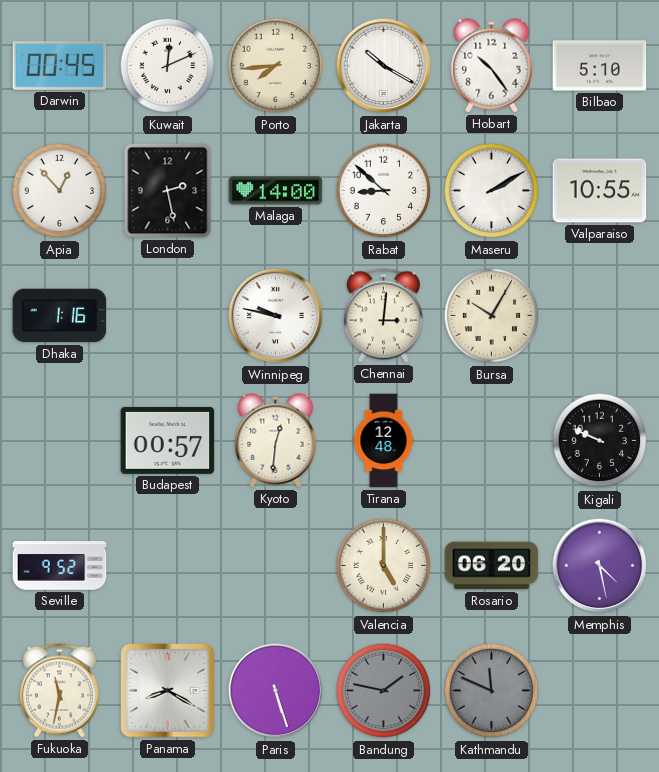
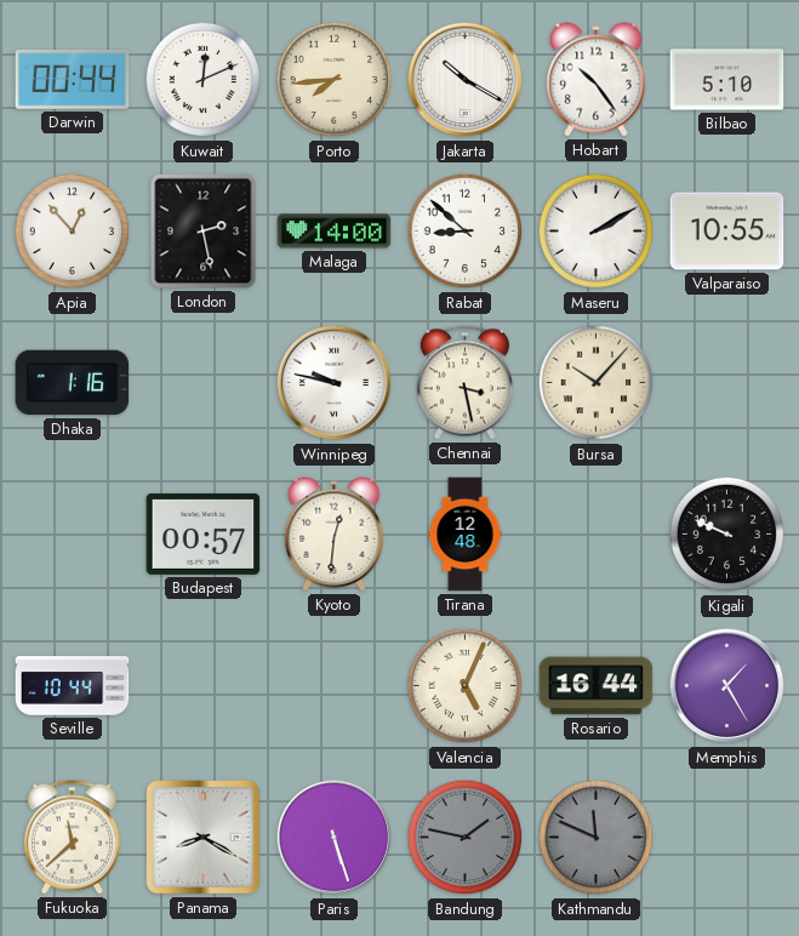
Darwin: 00:45 -> 00:44 (73, 79)
Chennai: 3:01 -> 3:28 (464, 383)
Bursa: 10:05 -> 10:07 (597, 383)
Seville: 9:52 -> 10:44 (73, 686)
Valencia: 5:00 -> 5:04 (466, 686)
Rosario: 06:20 -> 16:44 (597, 686)
Memphis: 4:28 -> 1:25 (727, 686)
Fukuoka: 11:32 -> 11:38 (72, 838)
